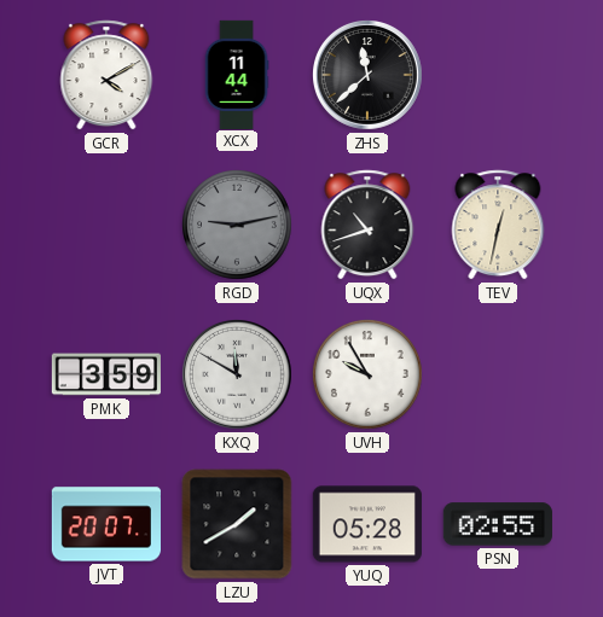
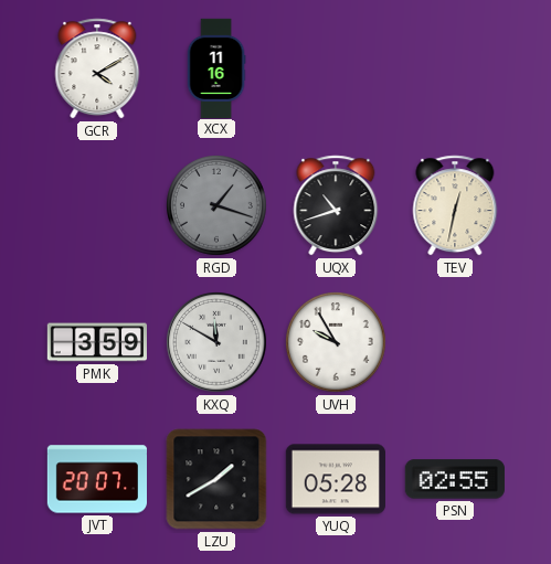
XCX: 11:44 -> 11:16 (216, 67)
ZHS: 11:38 -> none (369, 76)
RGD: 9:13 -> 1:18 (218, 206)
